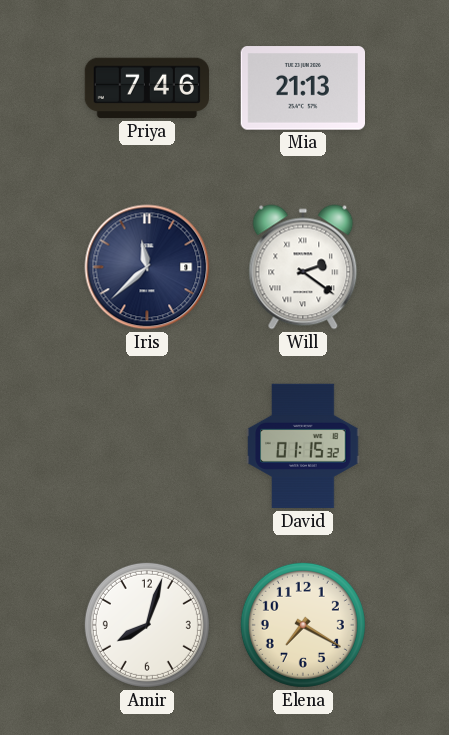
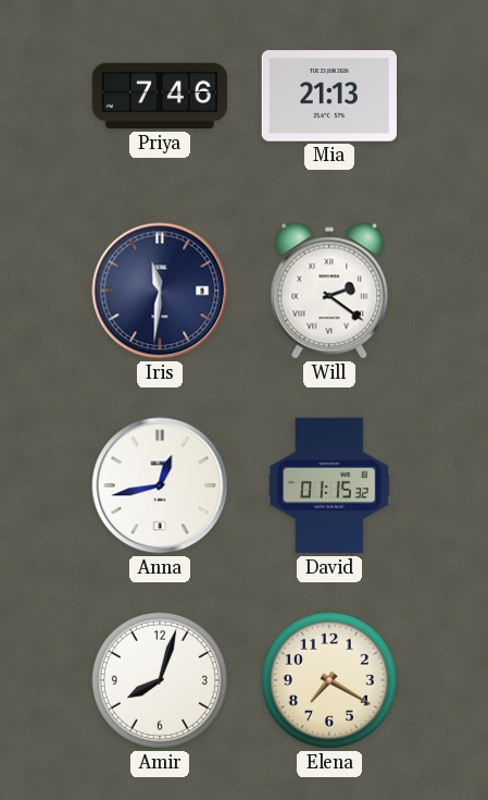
Iris: 11:38 -> 11:31 (160, 291)
Anna: none -> 12:43 (160, 485)
